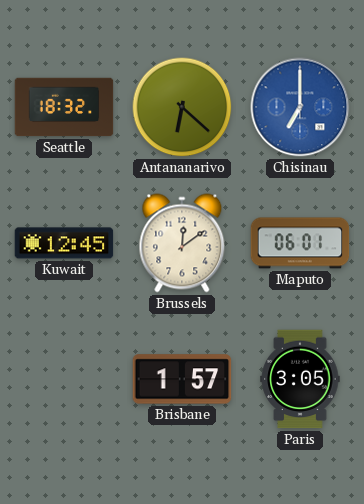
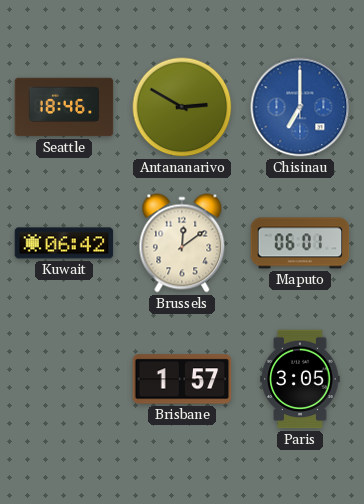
Seattle: 18:32 -> 18:46 (64, 107)
Antananarivo: 6:22 -> 2:50 (182, 107)
Kuwait: 12:45 -> 06:42 (64, 243)
